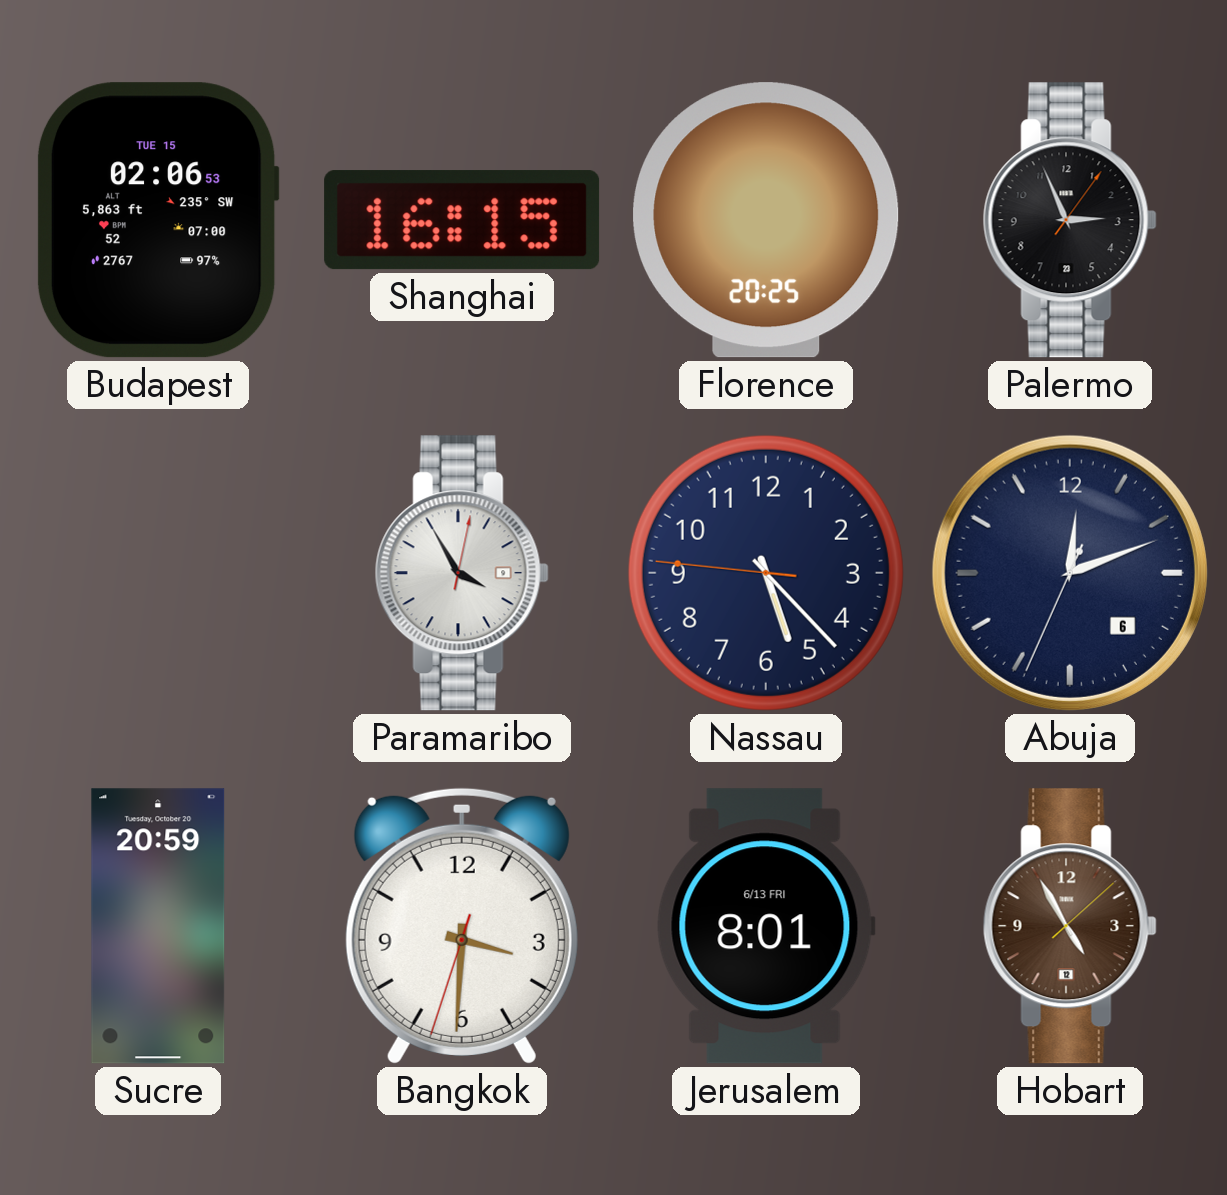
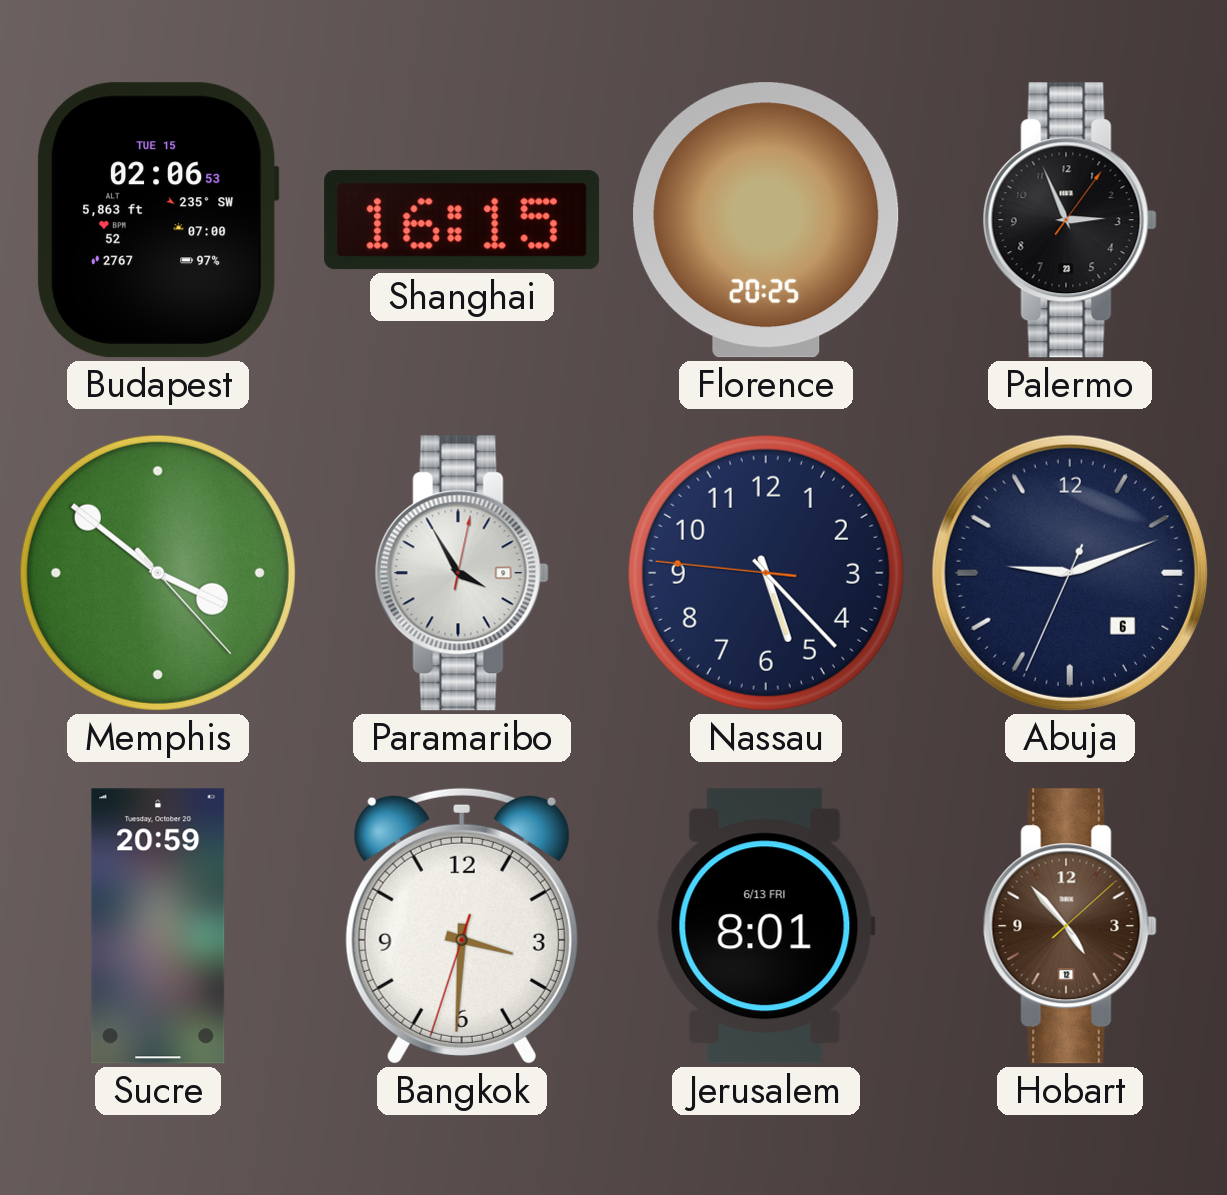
Memphis: none -> 3:51 (158, 573)
Abuja: 12:11 -> 9:11 (1070, 573)
Hobart: 4:55 -> 4:53 (1070, 926)
